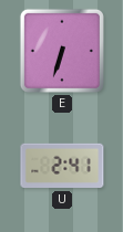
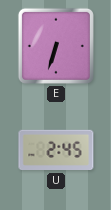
U: 2:41 -> 2:45 (56, 150)
